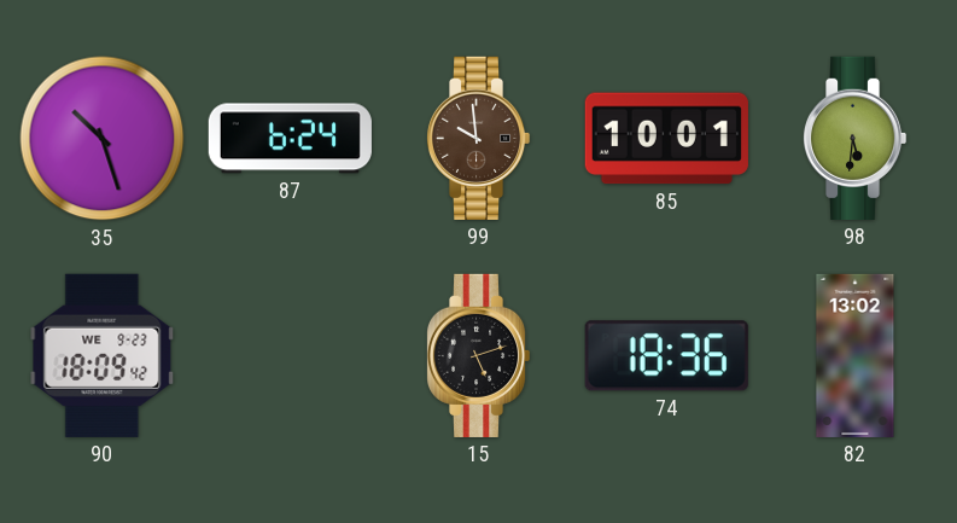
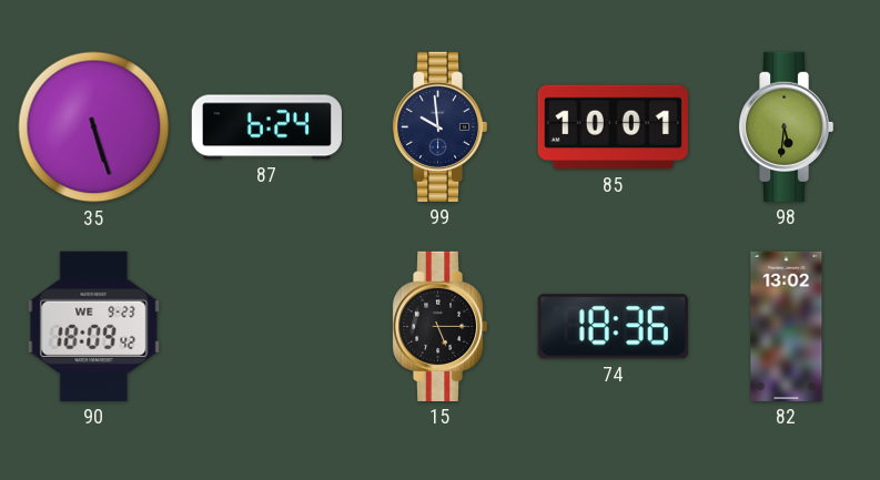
35: 10:27 -> 5:27 (94, 127)
99 dial: brown -> navy (439, 126)
15: 5:12 -> 5:15 (439, 326)
